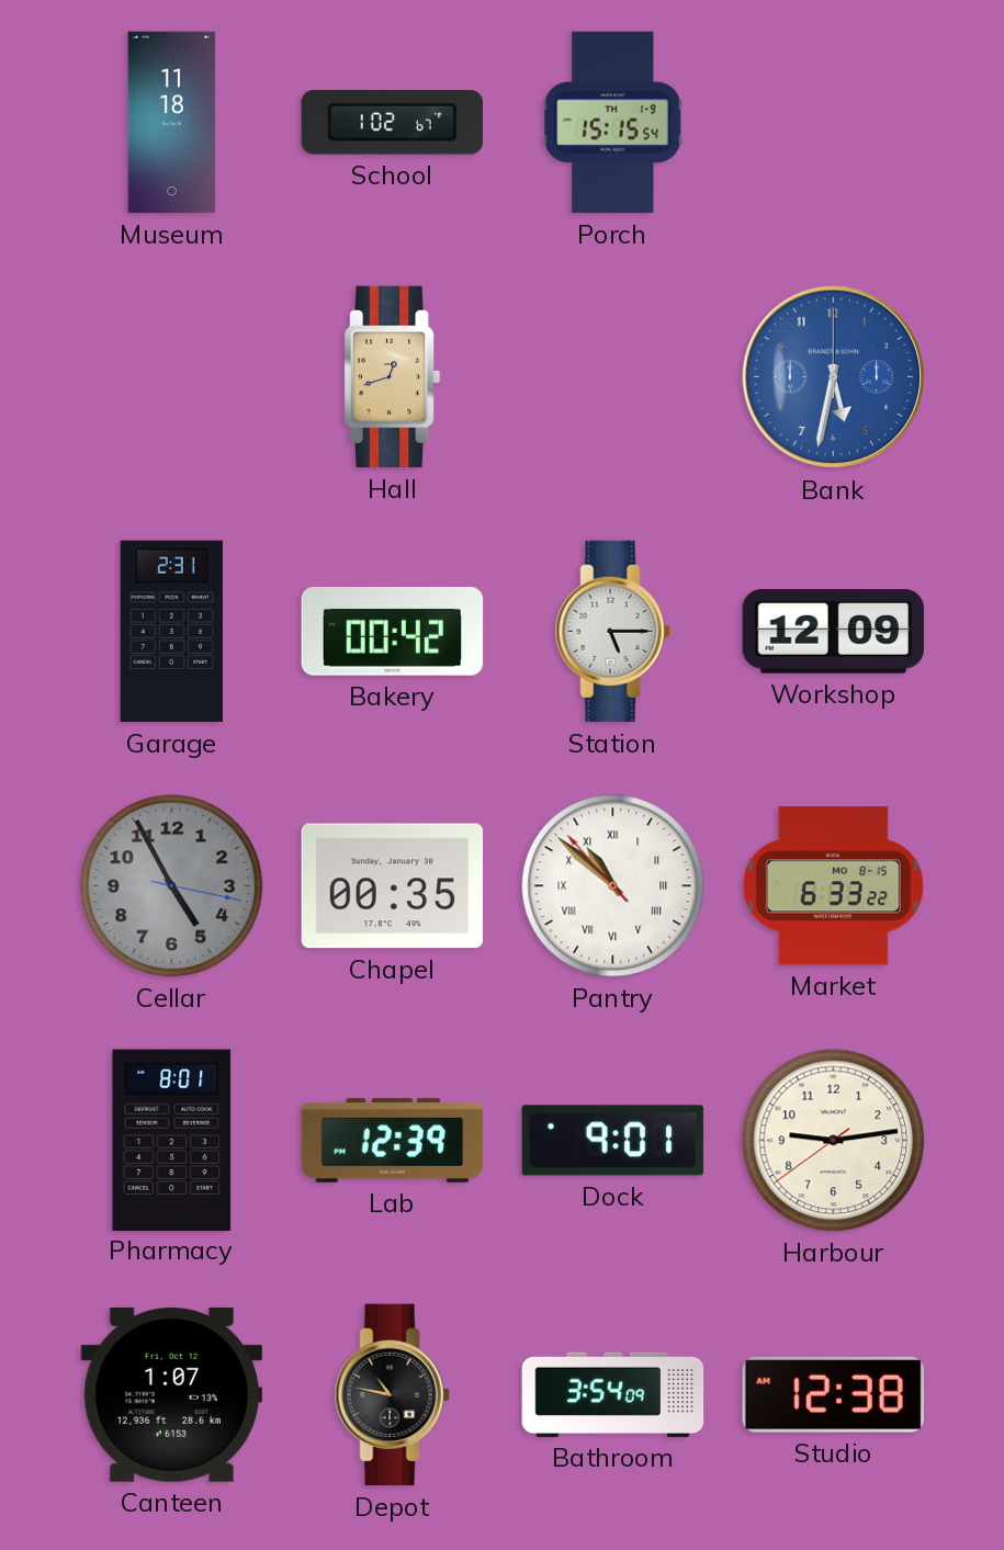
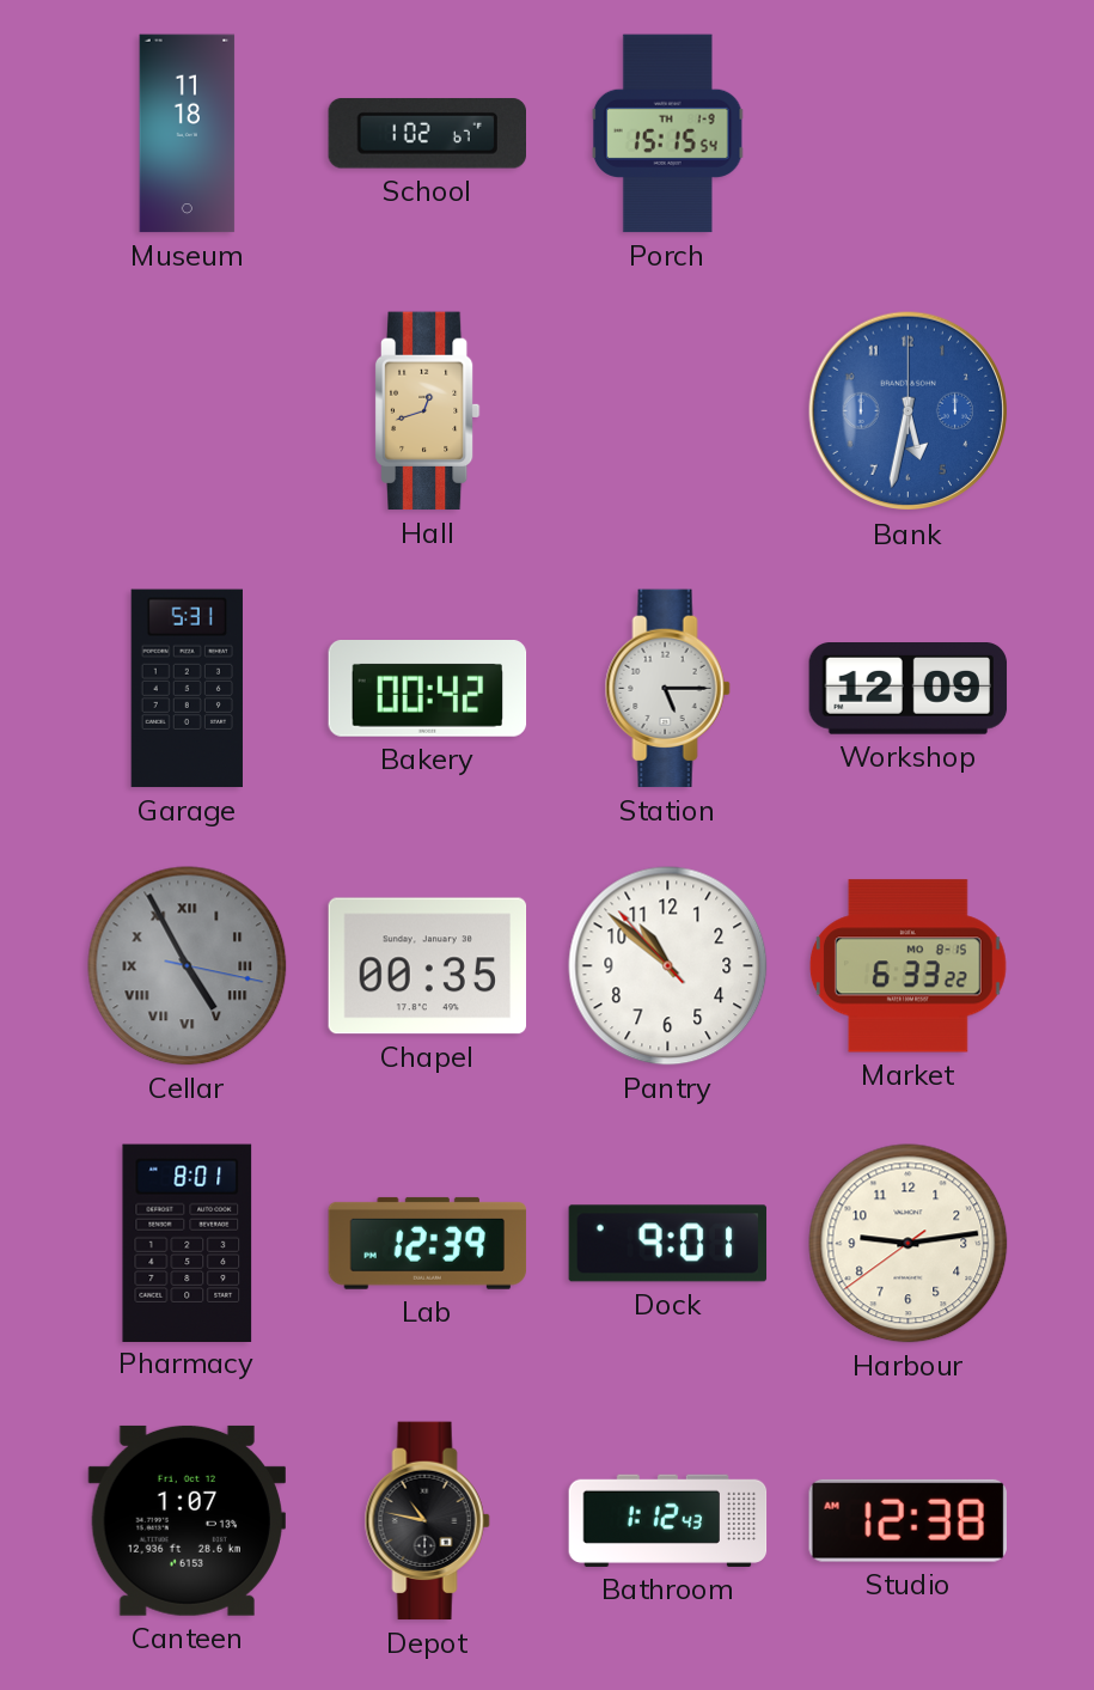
Garage: 2:31 -> 5:31 (187, 689)
Cellar numerals: Arabic -> Roman (188, 966)
Pantry numerals: Roman -> Arabic (668, 966)
Bathroom: 3:54 -> 1:12 (668, 1520)
